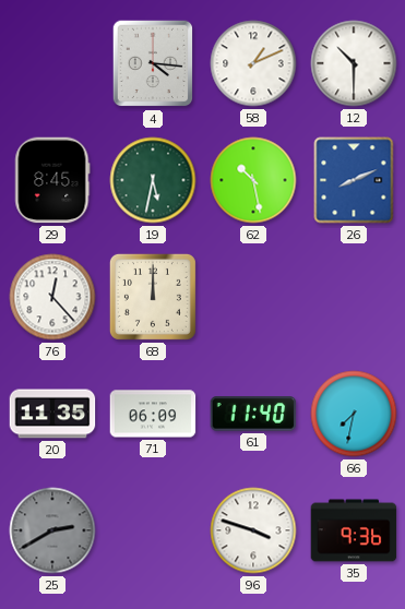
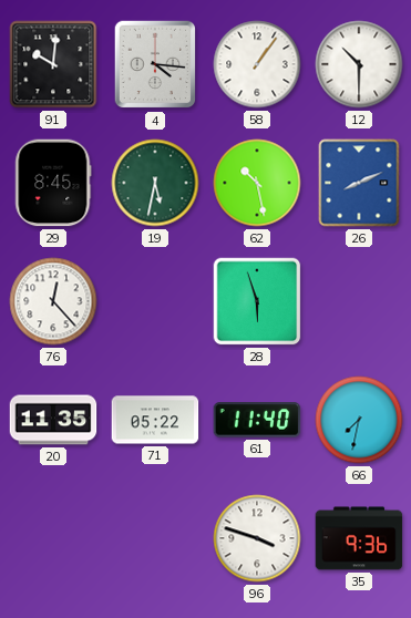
91: none -> 10:01 (53, 64)
58: 1:11 -> 1:06 (257, 64)
68: 12:00 -> none (153, 297)
28: none -> 5:57 (257, 301)
71: 06:09 -> 05:22 (155, 420)
25: 2:40 -> none (52, 530)
